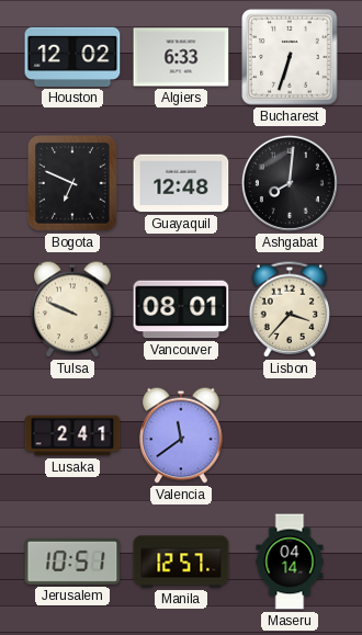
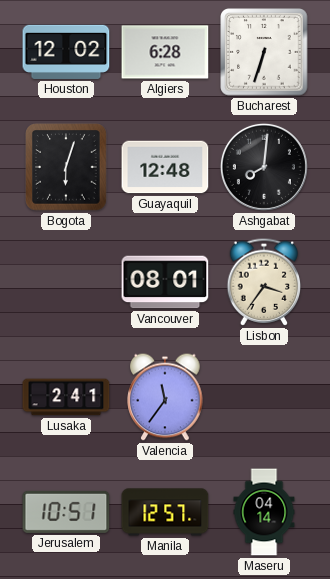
Algiers: 6:33 -> 6:28 (165, 52)
Bogota: 6:49 -> 6:03 (66, 167)
Tulsa: 9:49 -> none (72, 309)
Lisbon: 3:37 -> 3:36 (264, 282)
Valencia: 11:39 -> 11:36 (165, 397)
